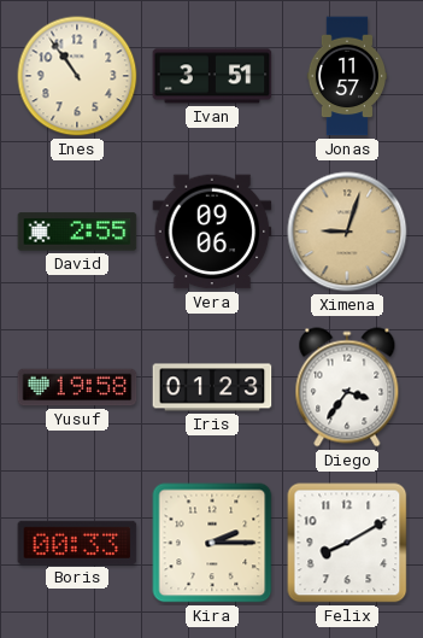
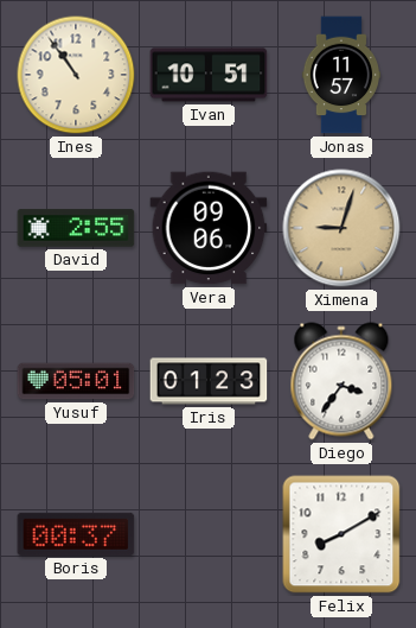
Ivan: 3:51 -> 10:51 (209, 75)
Yusuf: 19:58 -> 05:01 (76, 381)
Boris: 00:33 -> 00:37 (76, 534)
Kira: 2:15 -> none (212, 543)
